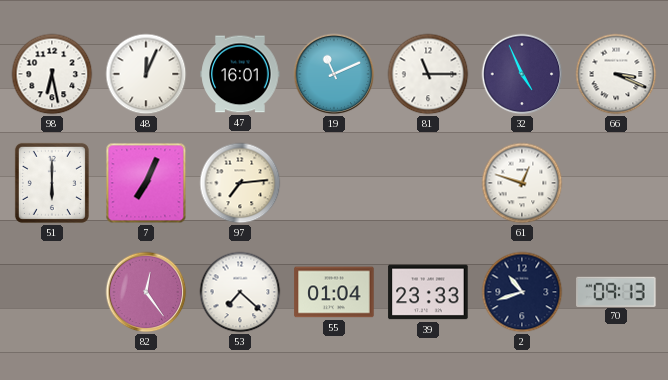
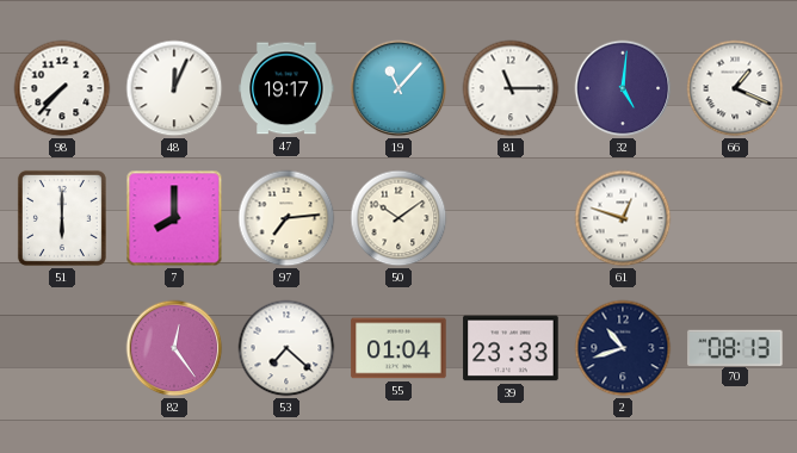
98: 6:28 -> 7:37 (62, 88)
47: 16:01 -> 19:17 (286, 88)
19: 11:11 -> 11:07 (398, 88)
32: 4:56 -> 5:01 (623, 88)
66: 3:19 -> 1:19 (735, 88)
7: 7:04 -> 8:00 (174, 218)
50: none -> 10:09 (398, 218)
70: 09:13 -> 08:13 (735, 347)
